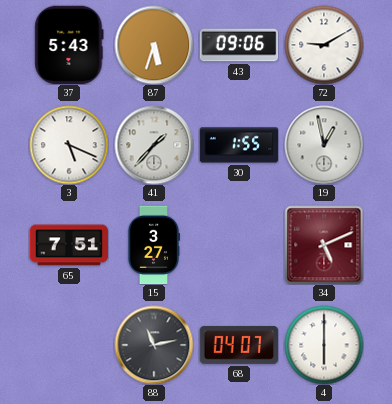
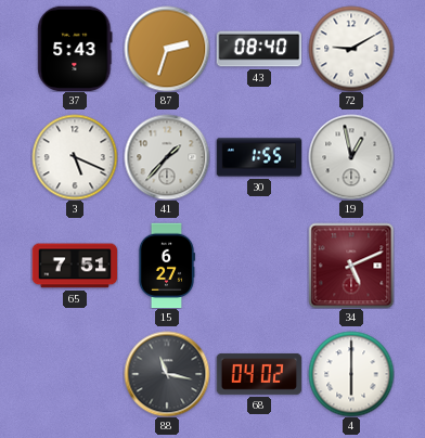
87: 5:33 -> 2:33 (167, 49)
43: 09:06 -> 08:40 (259, 49)
15: 3:27 -> 6:27 (166, 266)
88: 11:13 -> 11:17 (167, 374)
68: 04:07 -> 04:02 (259, 374)
